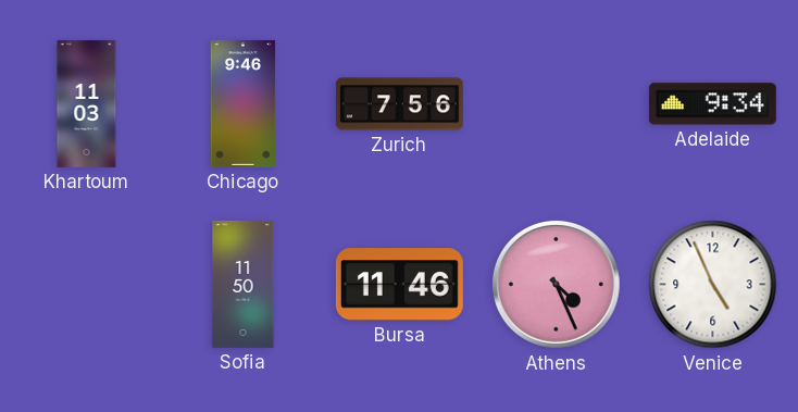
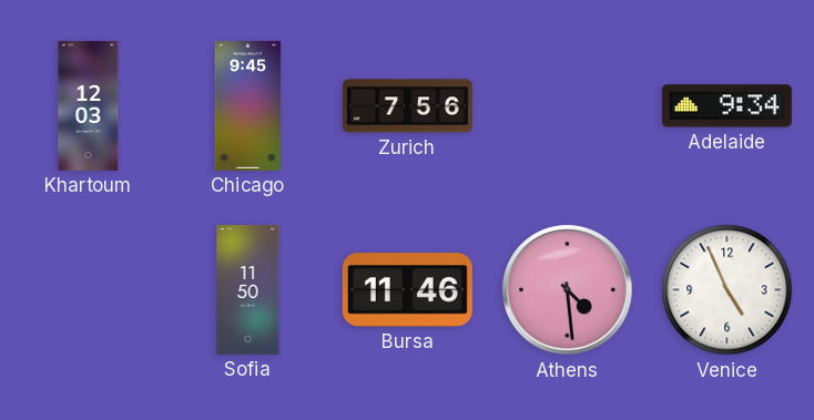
Khartoum: 11:03 -> 12:03 (89, 105)
Chicago: 9:46 -> 9:45 (248, 105)
Athens: 4:26 -> 4:29 (567, 289)
